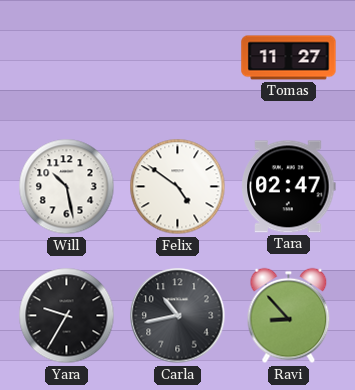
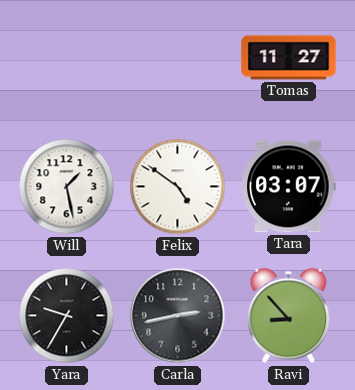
Will: 10:28 -> 1:28 (67, 187)
Tara: 02:47 -> 03:07 (289, 187)
Carla: 10:43 -> 2:43 (178, 316)
